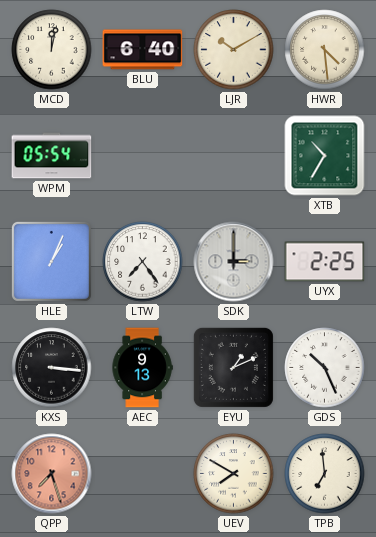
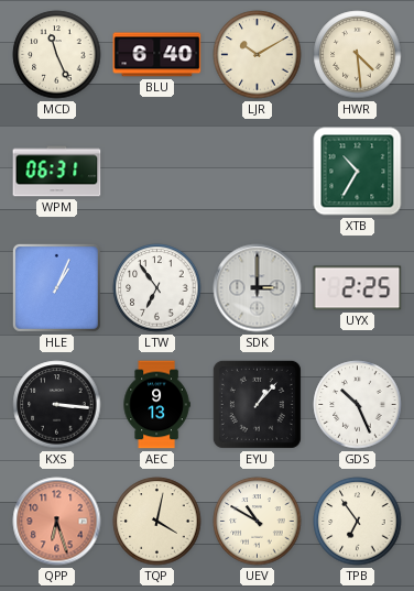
MCD: 12:02 -> 11:26 (57, 55)
WPM: 05:54 -> 06:31 (57, 172)
LTW: 7:24 -> 6:54 (157, 288)
EYU: 1:11 -> 1:07 (257, 404)
QPP: 7:27 -> 6:27 (57, 522)
TQP: none -> 4:02 (157, 522)
UEV: 7:50 -> 10:50 (258, 522)
TPB: 6:59 -> 6:54 (358, 522)
